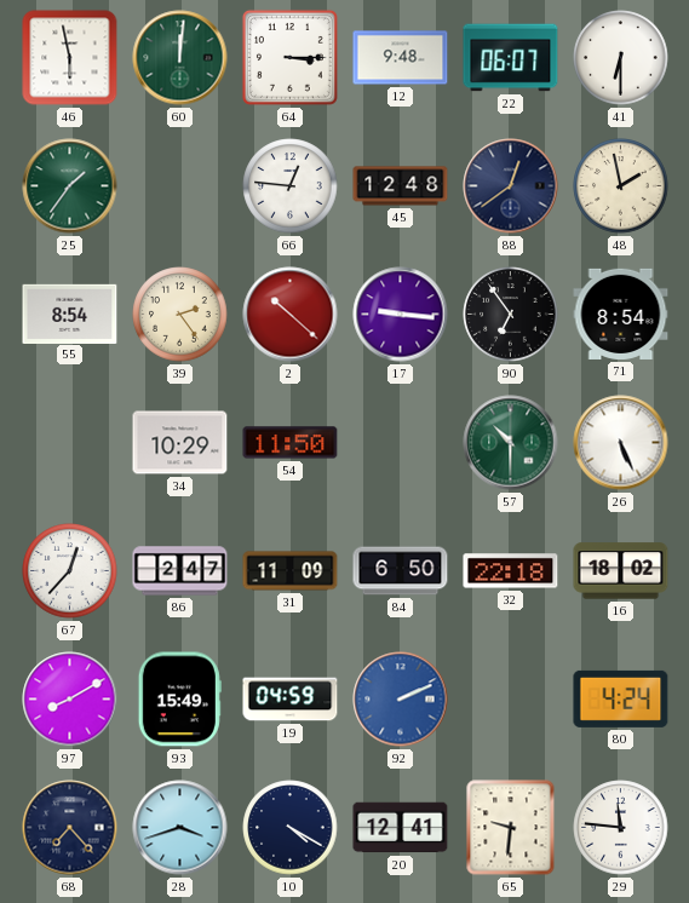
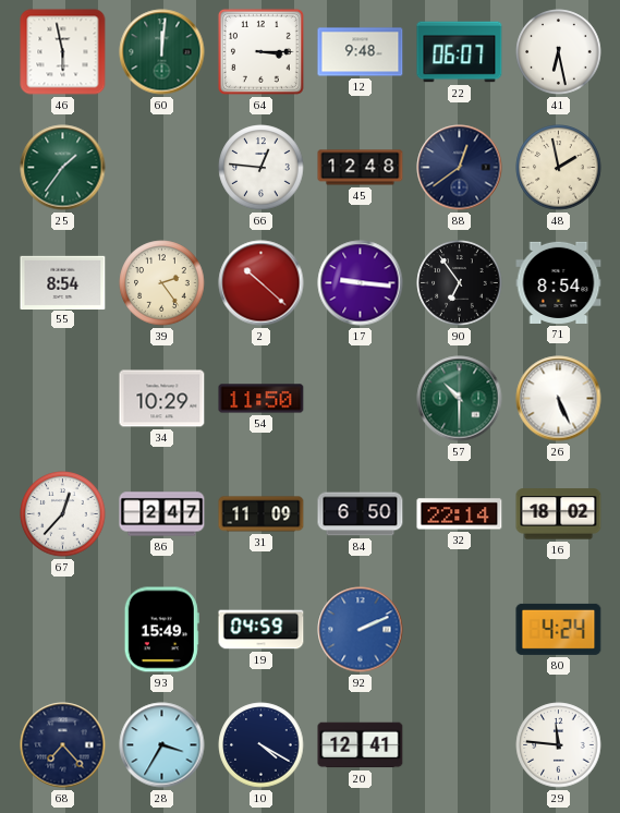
41: 6:30 -> 6:28 (559, 52)
32: 22:18 -> 22:14 (460, 514)
97: 8:10 -> none (70, 700)
28: 3:42 -> 3:35 (162, 745)
65: 9:31 -> none (511, 828)
